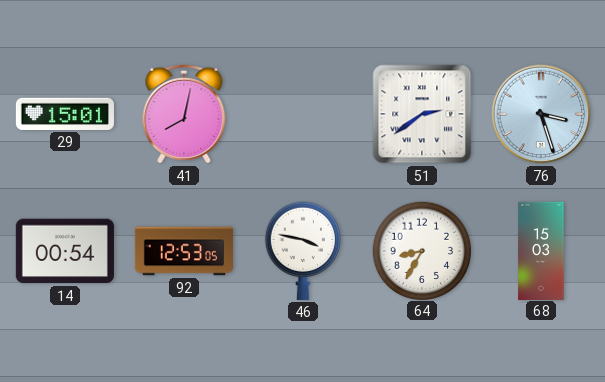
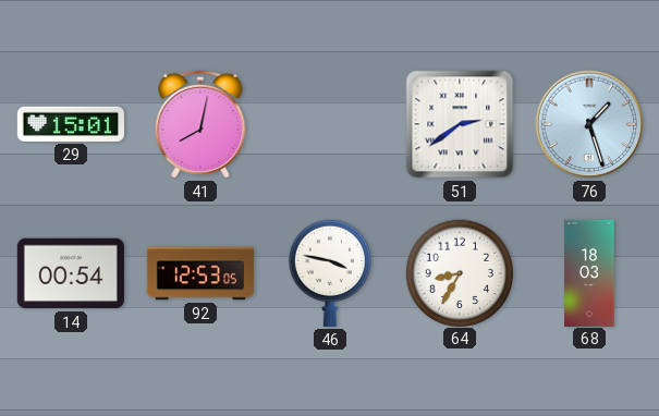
76: 3:27 -> 1:27 (589, 124)
68: 15:03 -> 18:03 (589, 272)
